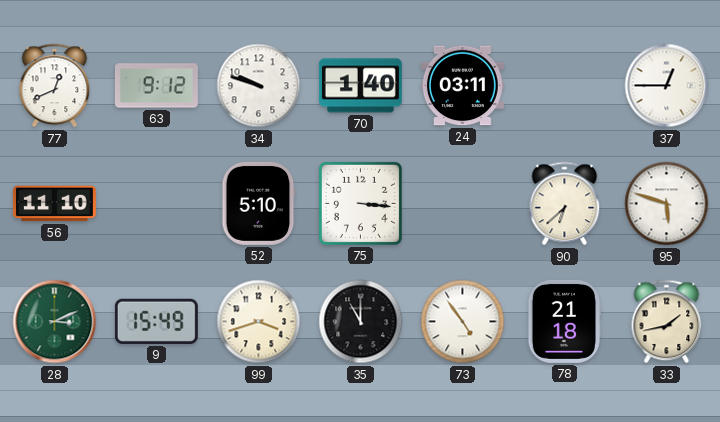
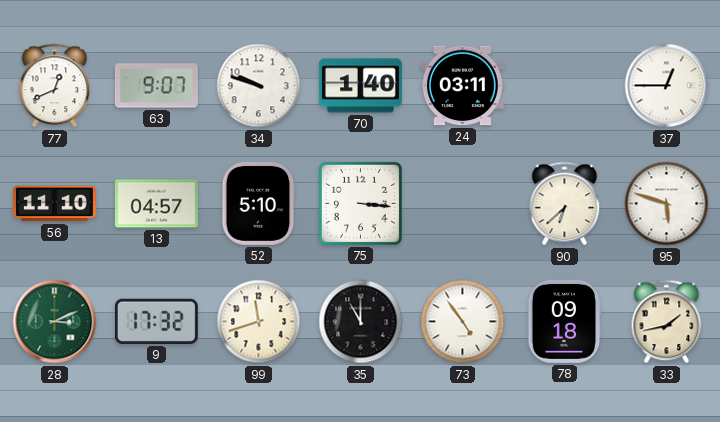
63: 9:12 -> 9:07 (156, 86)
13: none -> 04:57 (156, 204)
9: 15:49 -> 17:32 (156, 321)
99: 3:42 -> 11:42 (259, 322)
78: 21:18 -> 09:18 (564, 321)
